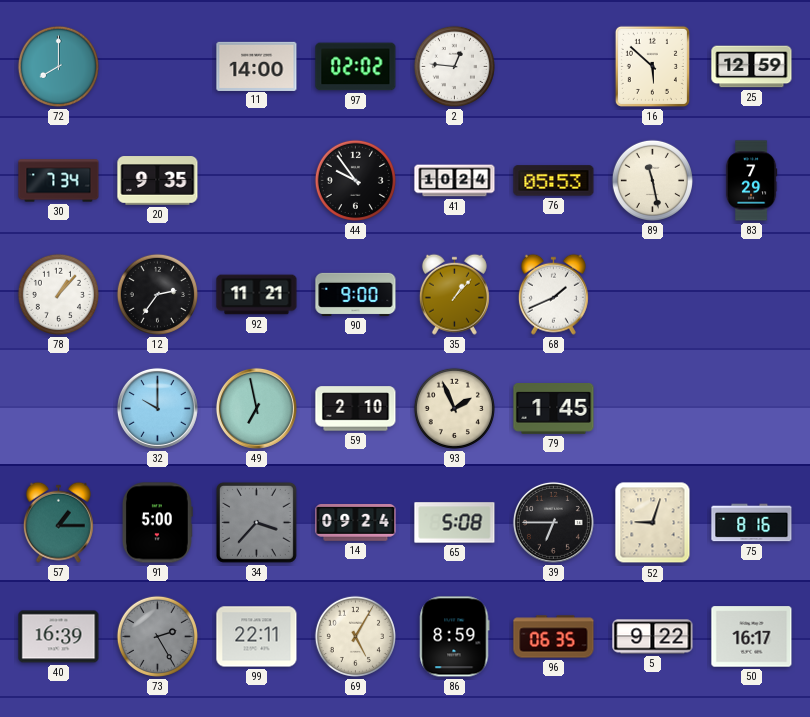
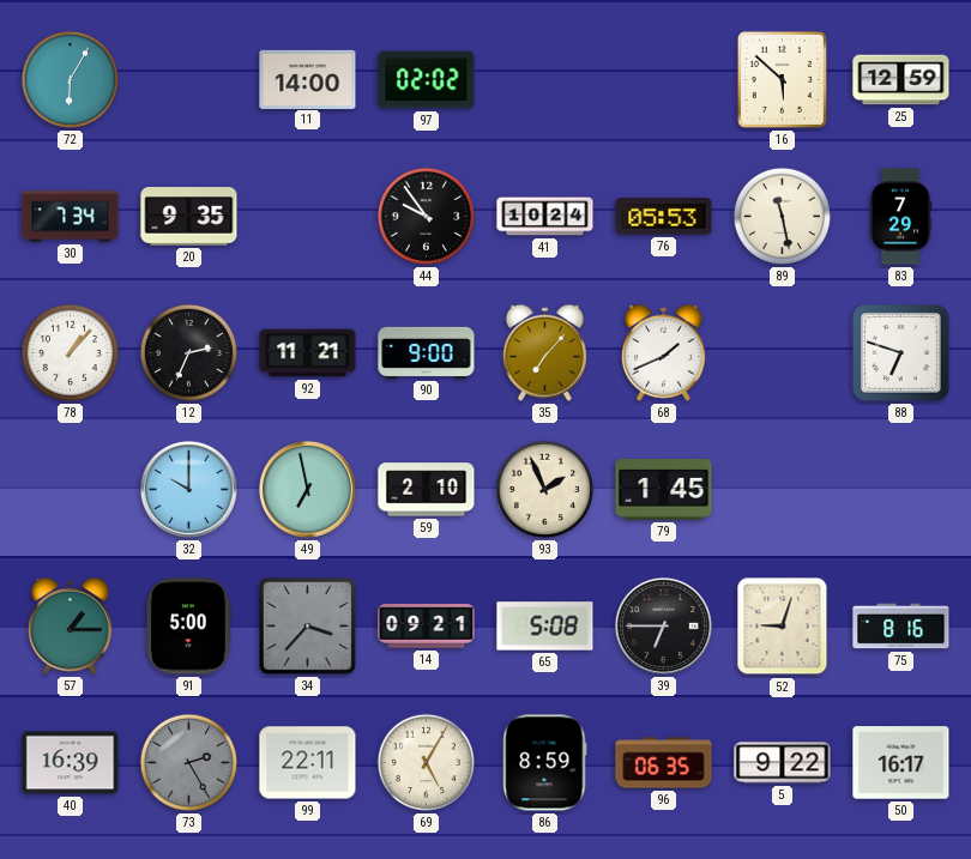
72: 8:00 -> 6:05 (70, 79)
2: 12:46 -> none (454, 66)
12: 2:36 -> 2:34 (188, 352)
35: 1:07 -> 7:07 (544, 352)
88: none -> 6:48 (901, 353)
14: 09:24 -> 09:21 (427, 627)
